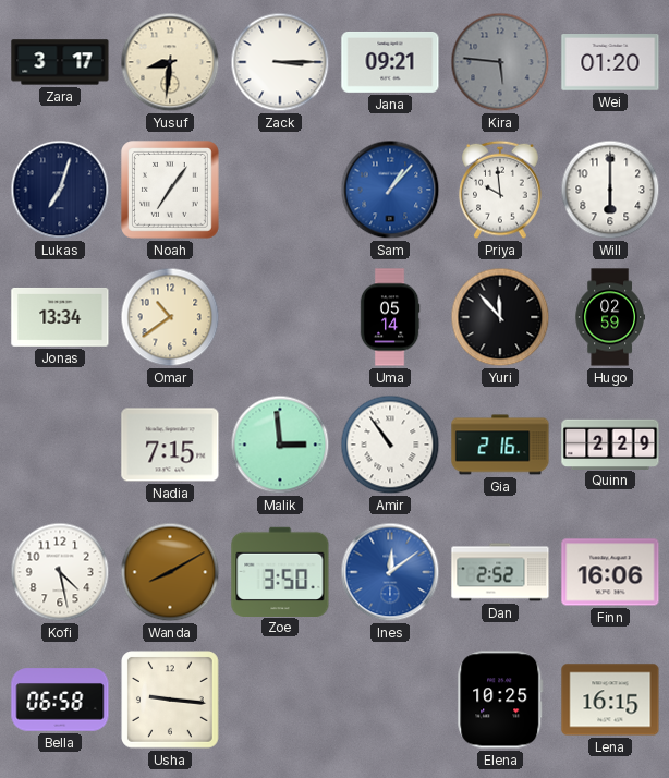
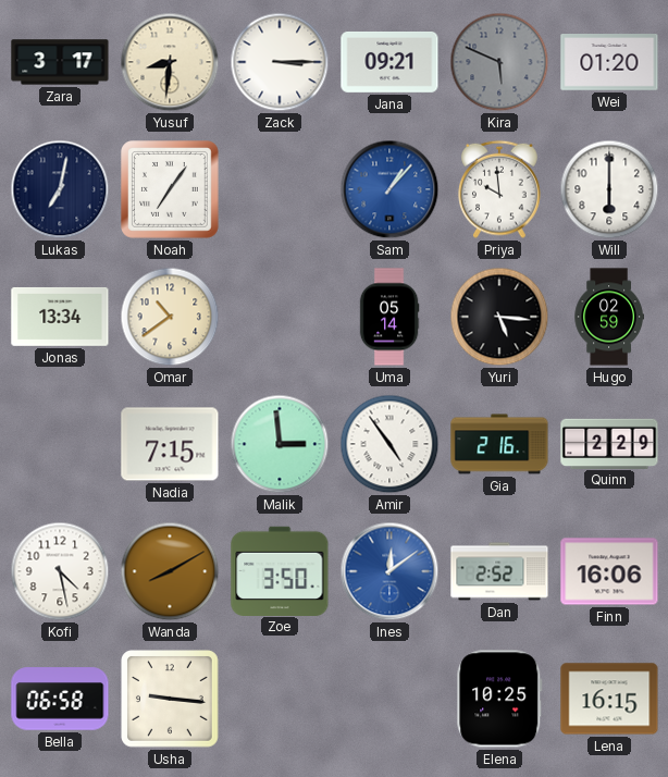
Kira: 5:46 -> 5:49 (499, 62)
Lukas: 7:03 -> 7:02 (60, 189)
Yuri: 11:53 -> 5:16 (499, 317)
Amir: 10:54 -> 4:54 (389, 444)
